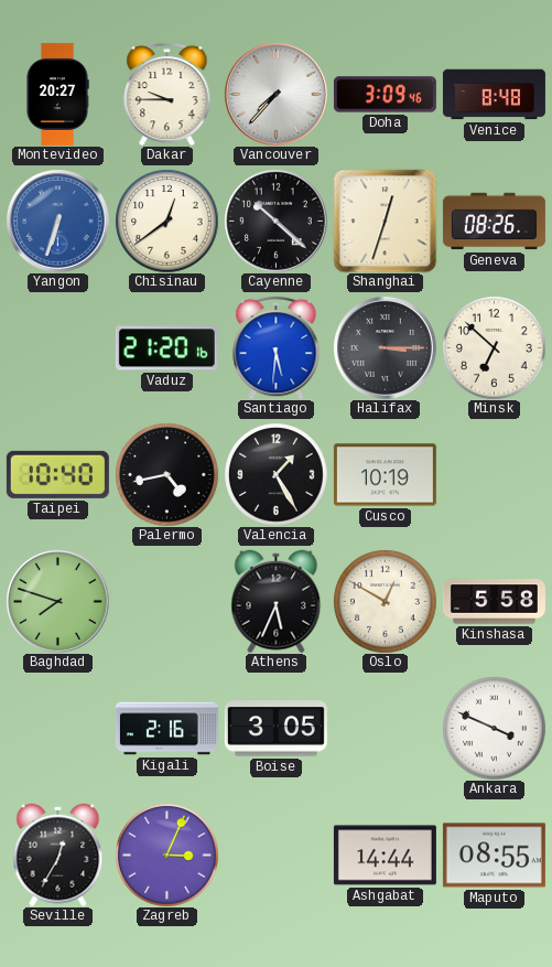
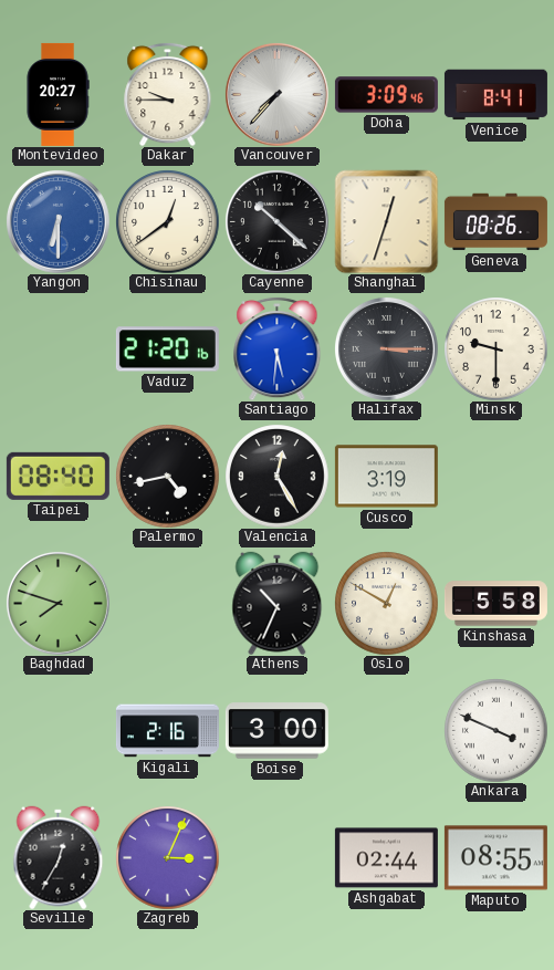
Venice: 8:48 -> 8:41 (495, 95)
Yangon: 6:33 -> 6:30 (58, 221)
Minsk: 6:52 -> 9:30 (495, 348)
Taipei: 10:40 -> 08:40 (58, 476)
Valencia: 1:25 -> 12:25 (276, 476)
Cusco: 10:19 -> 3:19 (386, 477)
Athens: 5:34 -> 10:34 (278, 603)
Boise: 3:05 -> 3:00 (276, 731)
Ashgabat: 14:44 -> 02:44 (386, 858)
